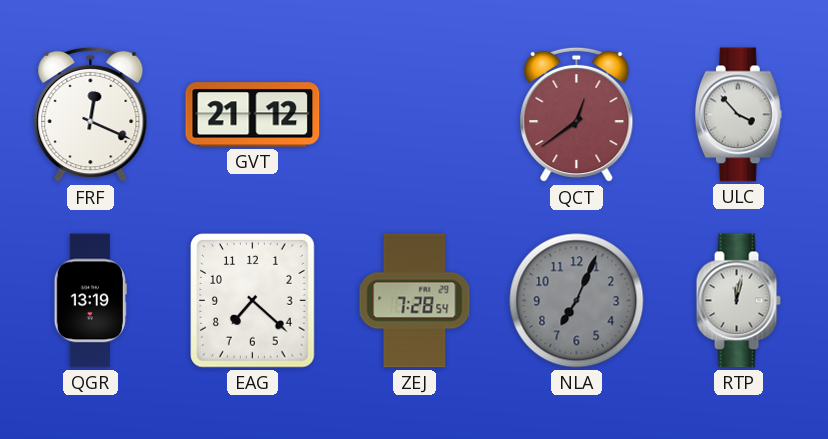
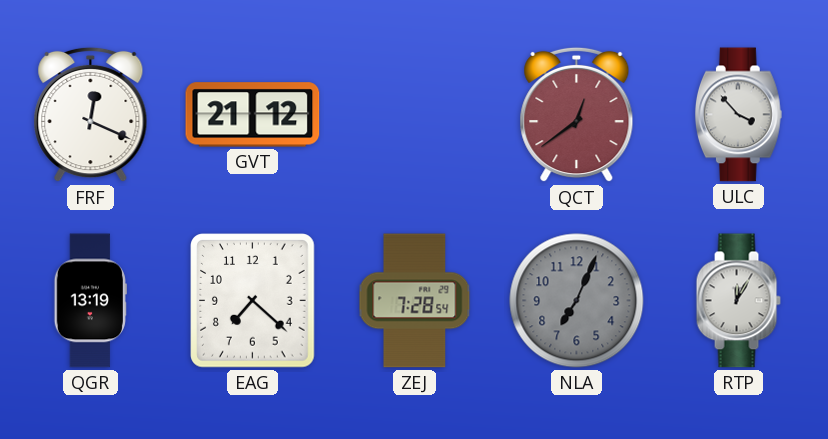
RTP: 12:02 -> 12:05 (738, 301)
